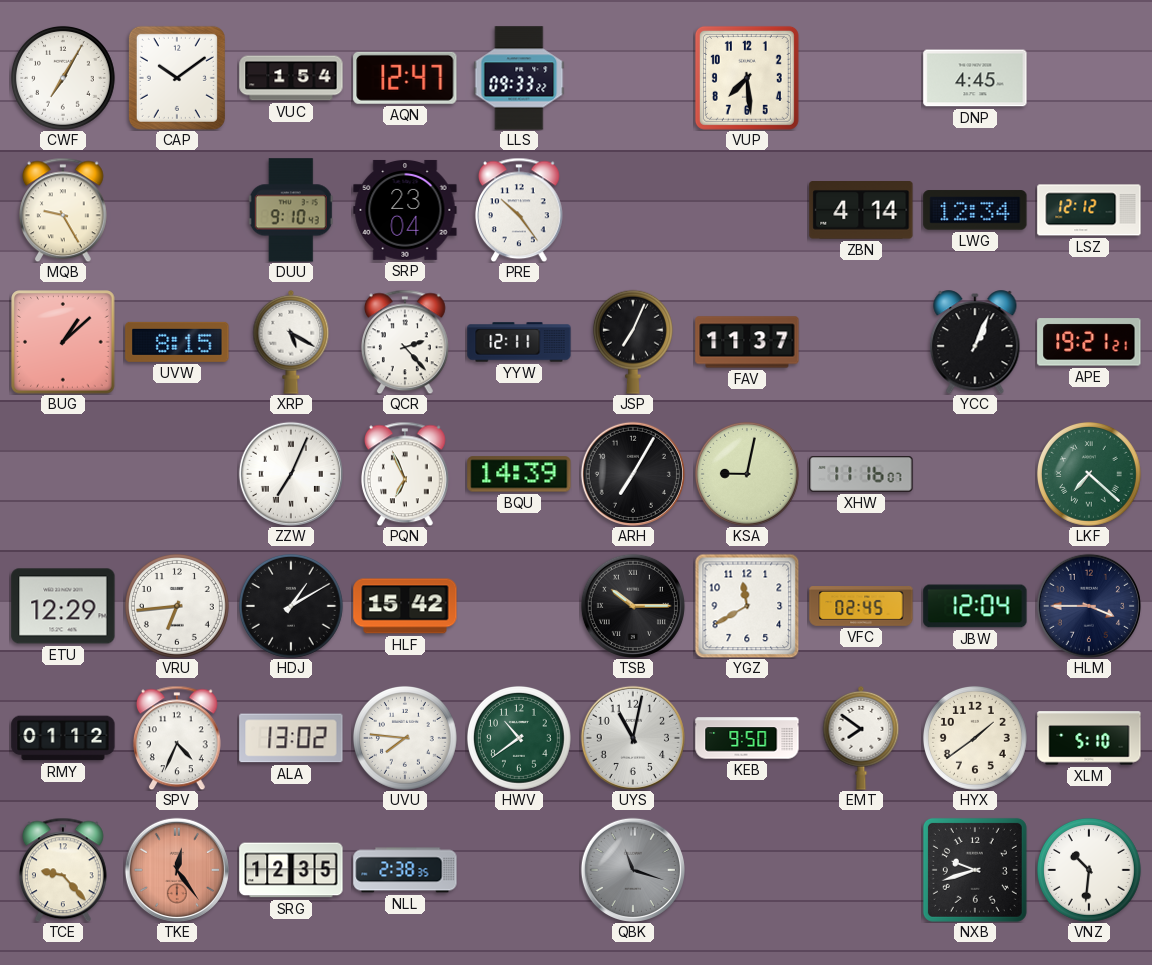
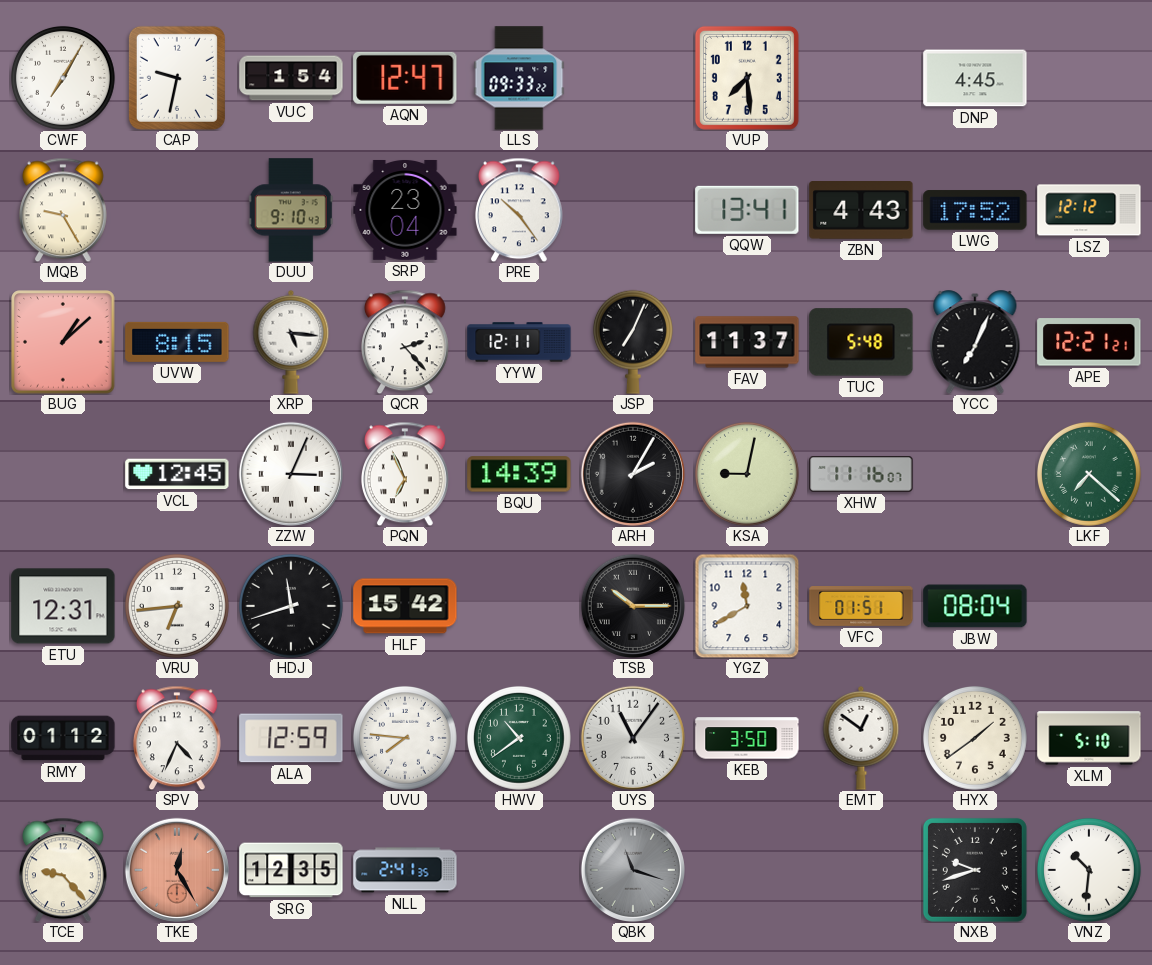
CAP: 10:09 -> 9:32 (177, 78)
QQW: none -> 13:41 (747, 210)
ZBN: 4:14 -> 4:43 (861, 211)
LWG: 12:34 -> 17:52 (975, 210)
XRP: 5:20 -> 5:16 (291, 342)
TUC: none -> 5:48 (861, 342)
YCC: 1:04 -> 7:04 (975, 342)
APE: 19:21 -> 12:21 (1089, 342)
VCL: none -> 12:45 (177, 474)
ZZW: 7:04 -> 3:04 (291, 474)
ARH: 7:05 -> 2:05 (633, 474)
ETU: 12:29 -> 12:31 (63, 606)
HDJ: 1:10 -> 11:42 (291, 606)
VFC: 02:45 -> 01:51 (861, 607)
JBW: 12:04 -> 08:04 (975, 606)
HLM: 3:45 -> none (1089, 606)
ALA: 13:02 -> 12:59 (291, 738)
UYS: 11:02 -> 11:06 (633, 738)
KEB: 9:50 -> 3:50 (747, 738)
EMT: 7:51 -> 12:51 (861, 738)
TKE: 12:24 -> 12:25 (177, 870)
NLL: 2:38 -> 2:41 (405, 870)
